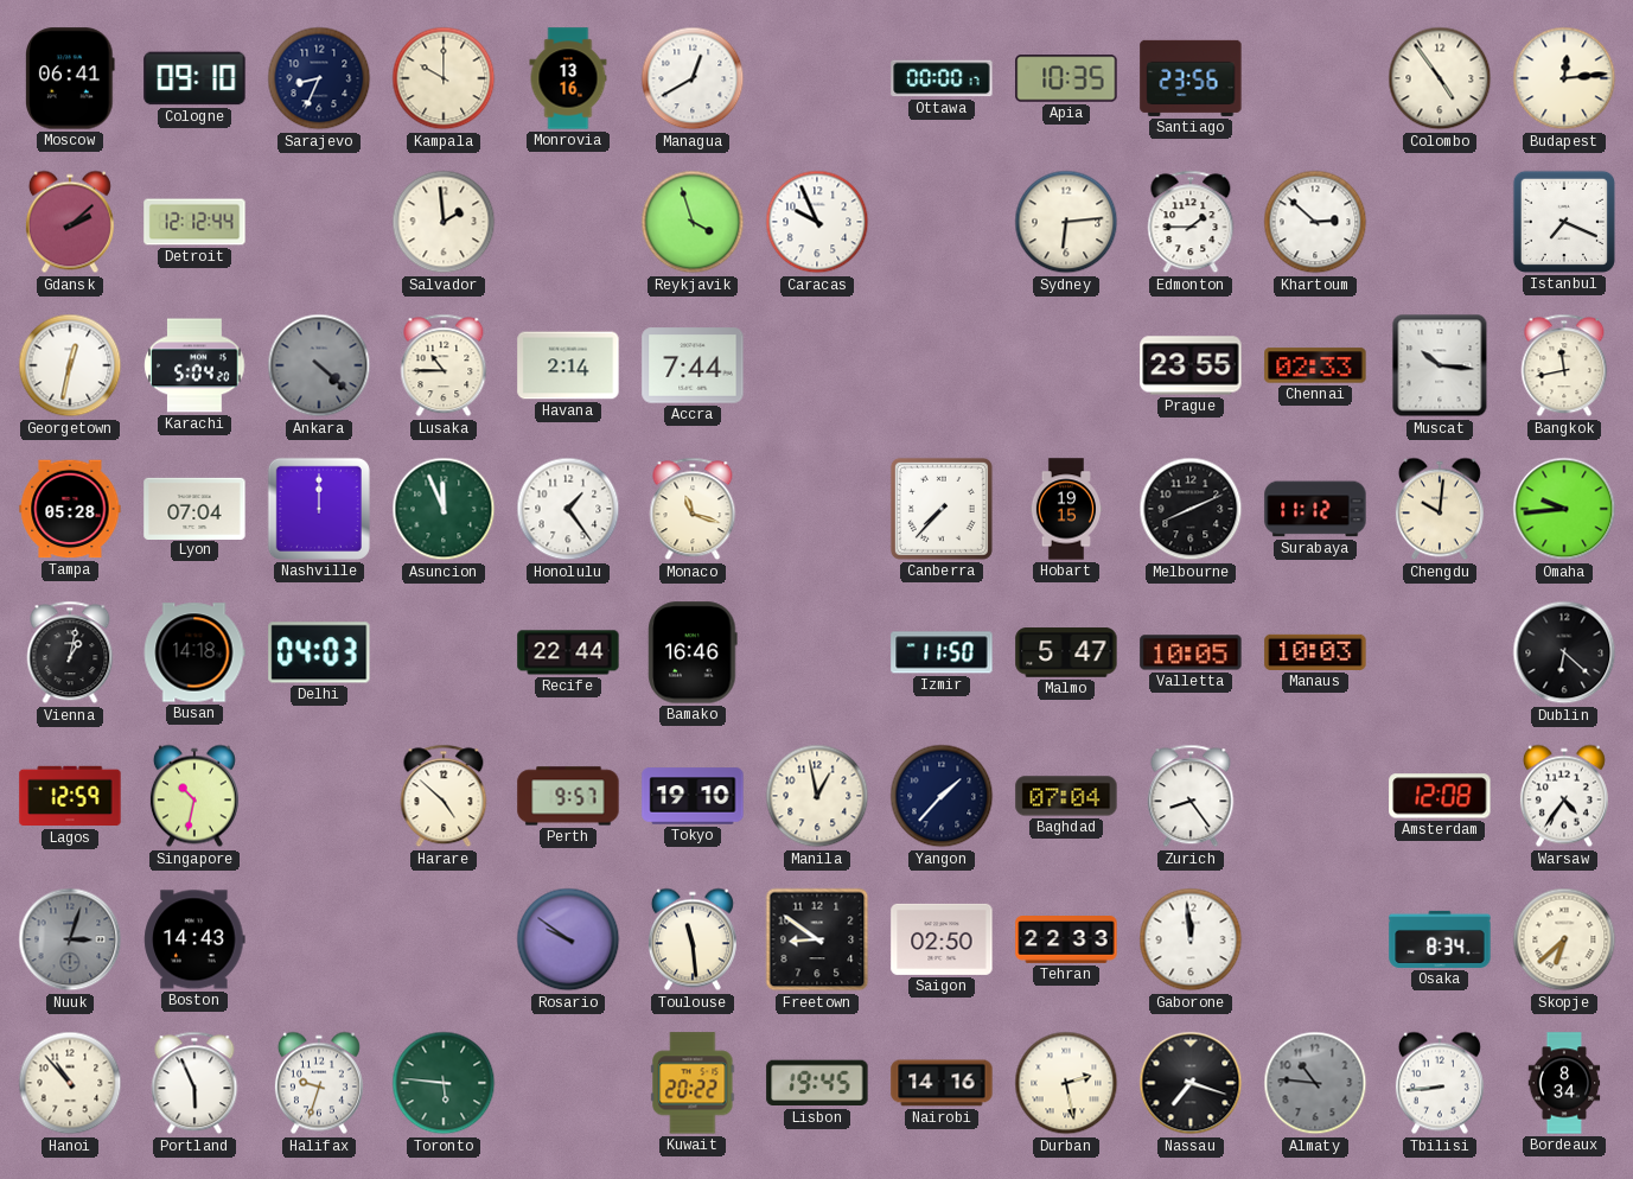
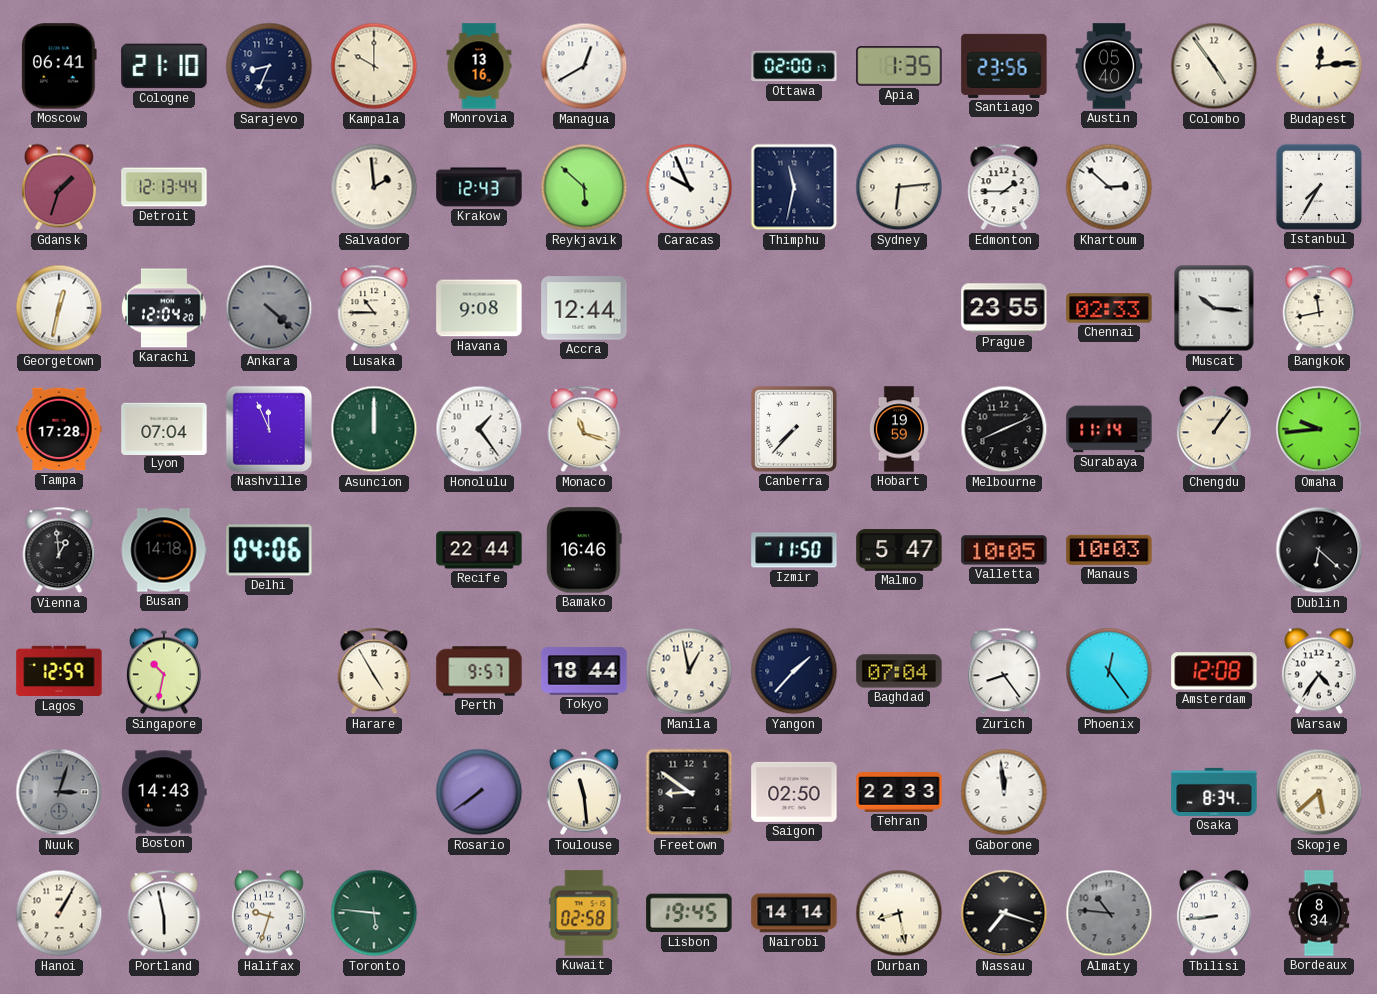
Cologne: 09:10 -> 21:10 (164, 66)
Ottawa: 00:00 -> 02:00 (794, 66)
Apia: 10:35 -> 1:35 (899, 66)
Austin: none -> 05:40 (1109, 66)
Gdansk: 2:08 -> 1:33 (59, 187)
Detroit: 12:12 -> 12:13 (164, 187)
Krakow: none -> 12:43 (479, 187)
Reykjavik: 3:57 -> 5:52 (584, 187)
Thimphu: none -> 11:32 (794, 187)
Istanbul: 7:19 -> 7:35 (1319, 187)
Karachi: 5:04 -> 12:04 (164, 308)
Havana: 2:14 -> 9:08 (479, 308)
Accra: 7:44 -> 12:44 (584, 308)
Tampa: 05:28 -> 17:28 (59, 429)
Nashville: 12:00 -> 11:56 (269, 429)
Asuncion: 11:56 -> 12:00 (374, 429)
Hobart: 19:15 -> 19:59 (898, 429)
Surabaya: 11:12 -> 11:14 (1109, 429)
Chengdu: 10:01 -> 1:06 (1214, 429)
Vienna: 1:02 -> 12:59 (59, 550)
Delhi: 04:03 -> 04:06 (269, 550)
Harare: 4:52 -> 4:55 (374, 671)
Tokyo: 19:10 -> 18:44 (584, 671)
Phoenix: none -> 12:24 (1109, 671)
Rosario: 9:51 -> 7:39 (479, 792)
Skopje: 6:38 -> 5:38 (1319, 792)
Hanoi: 10:53 -> 1:05 (59, 913)
Portland: 5:56 -> 5:58 (164, 913)
Kuwait: 20:22 -> 02:58 (584, 913)
Nairobi: 14:16 -> 14:14 (794, 913)
Durban: 2:28 -> 8:28 (899, 913)
